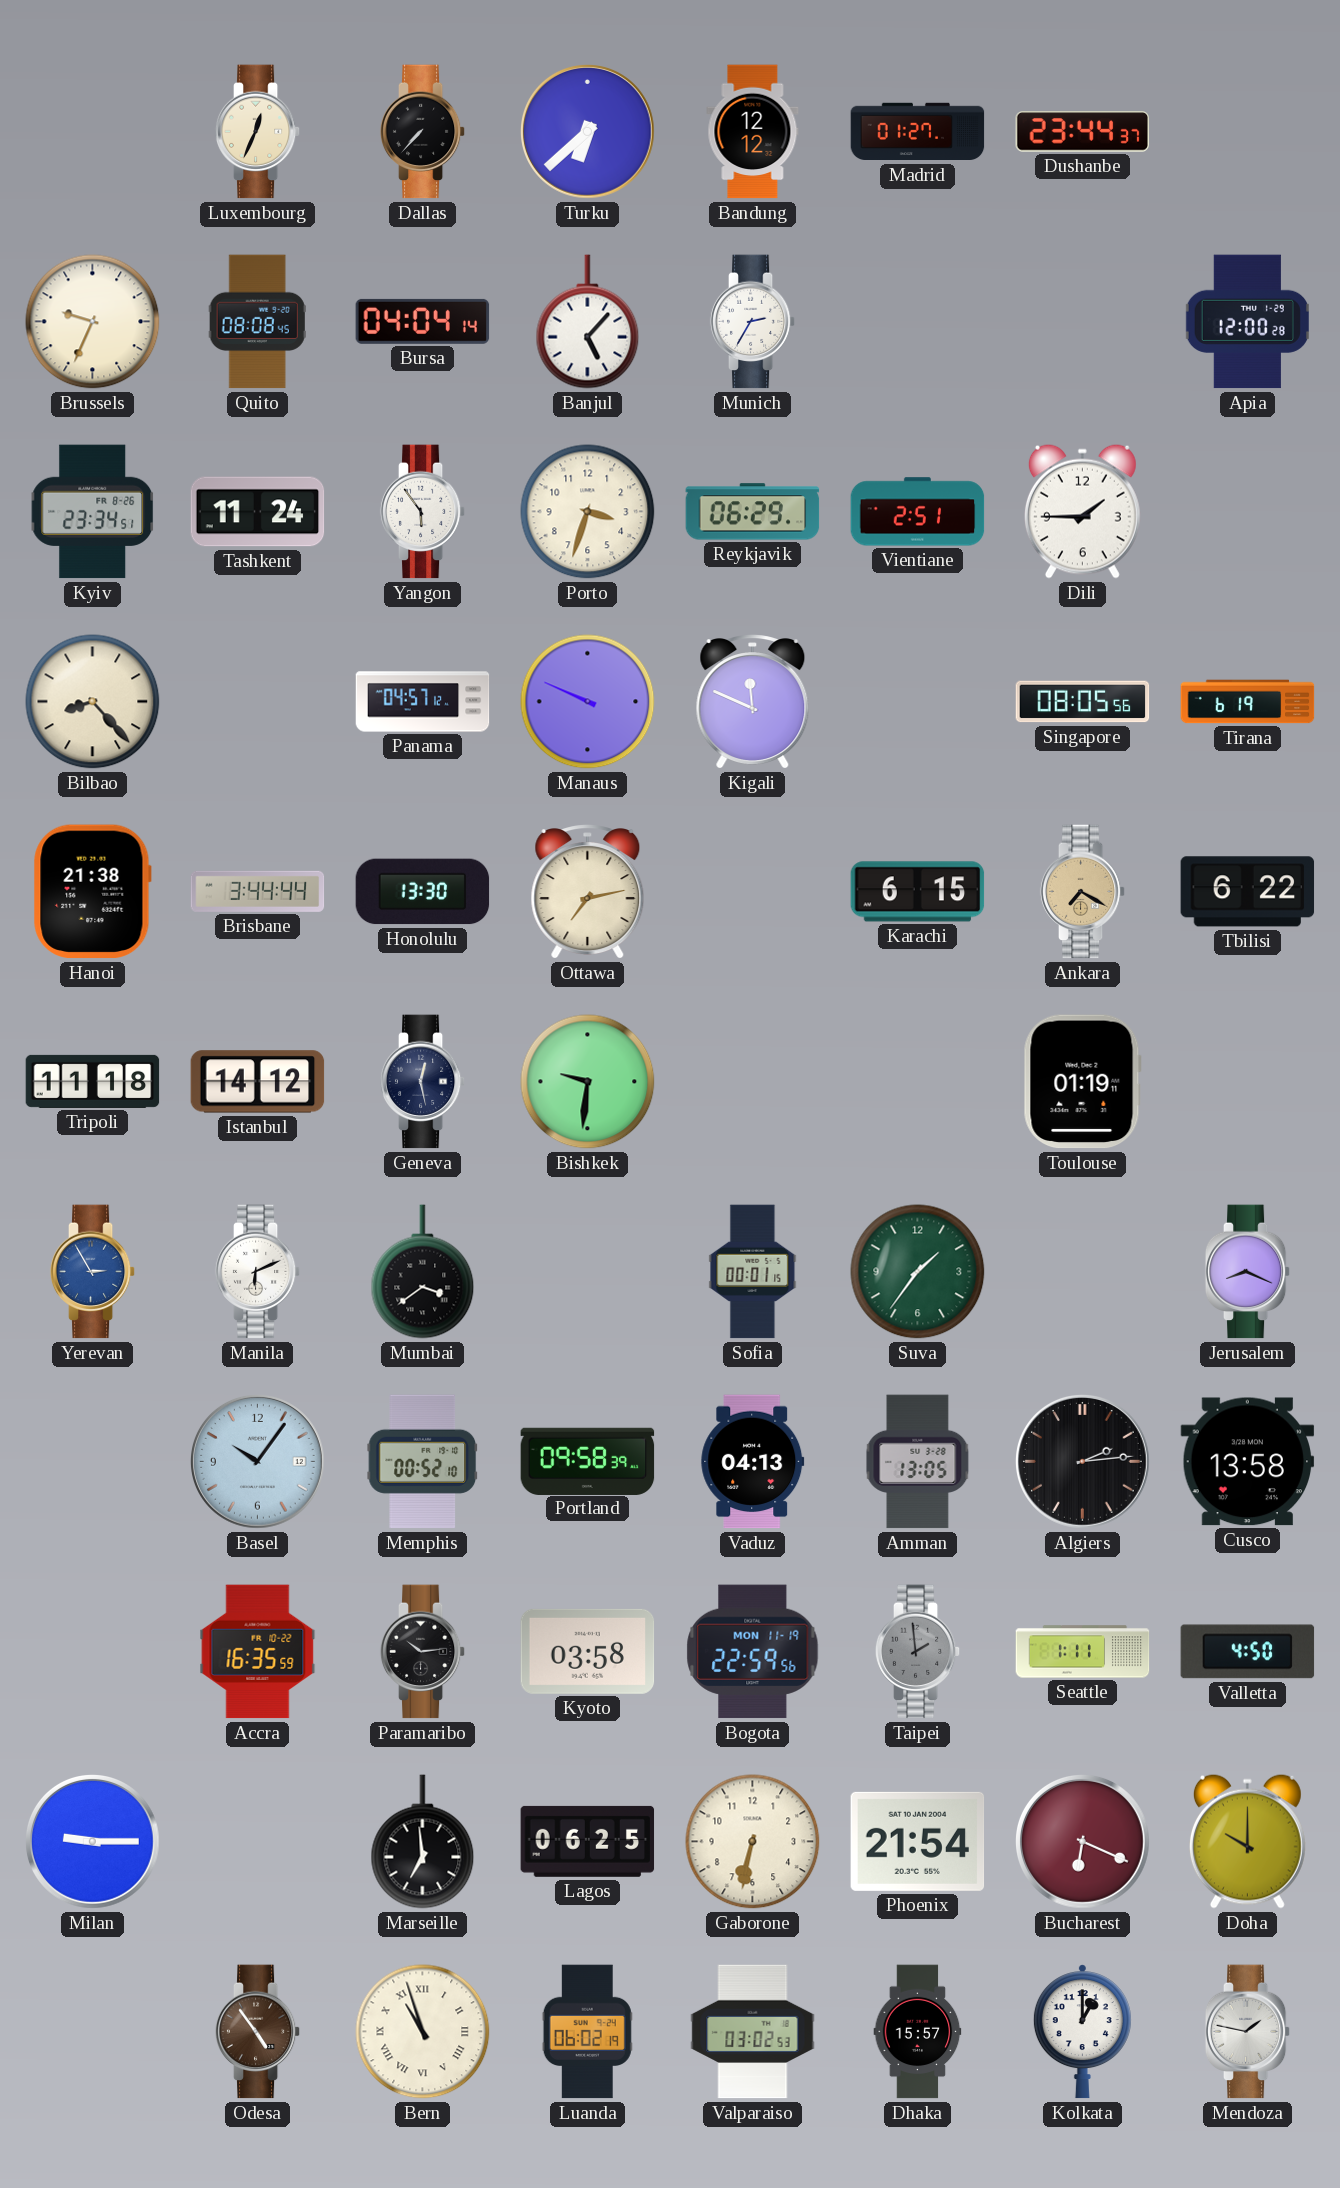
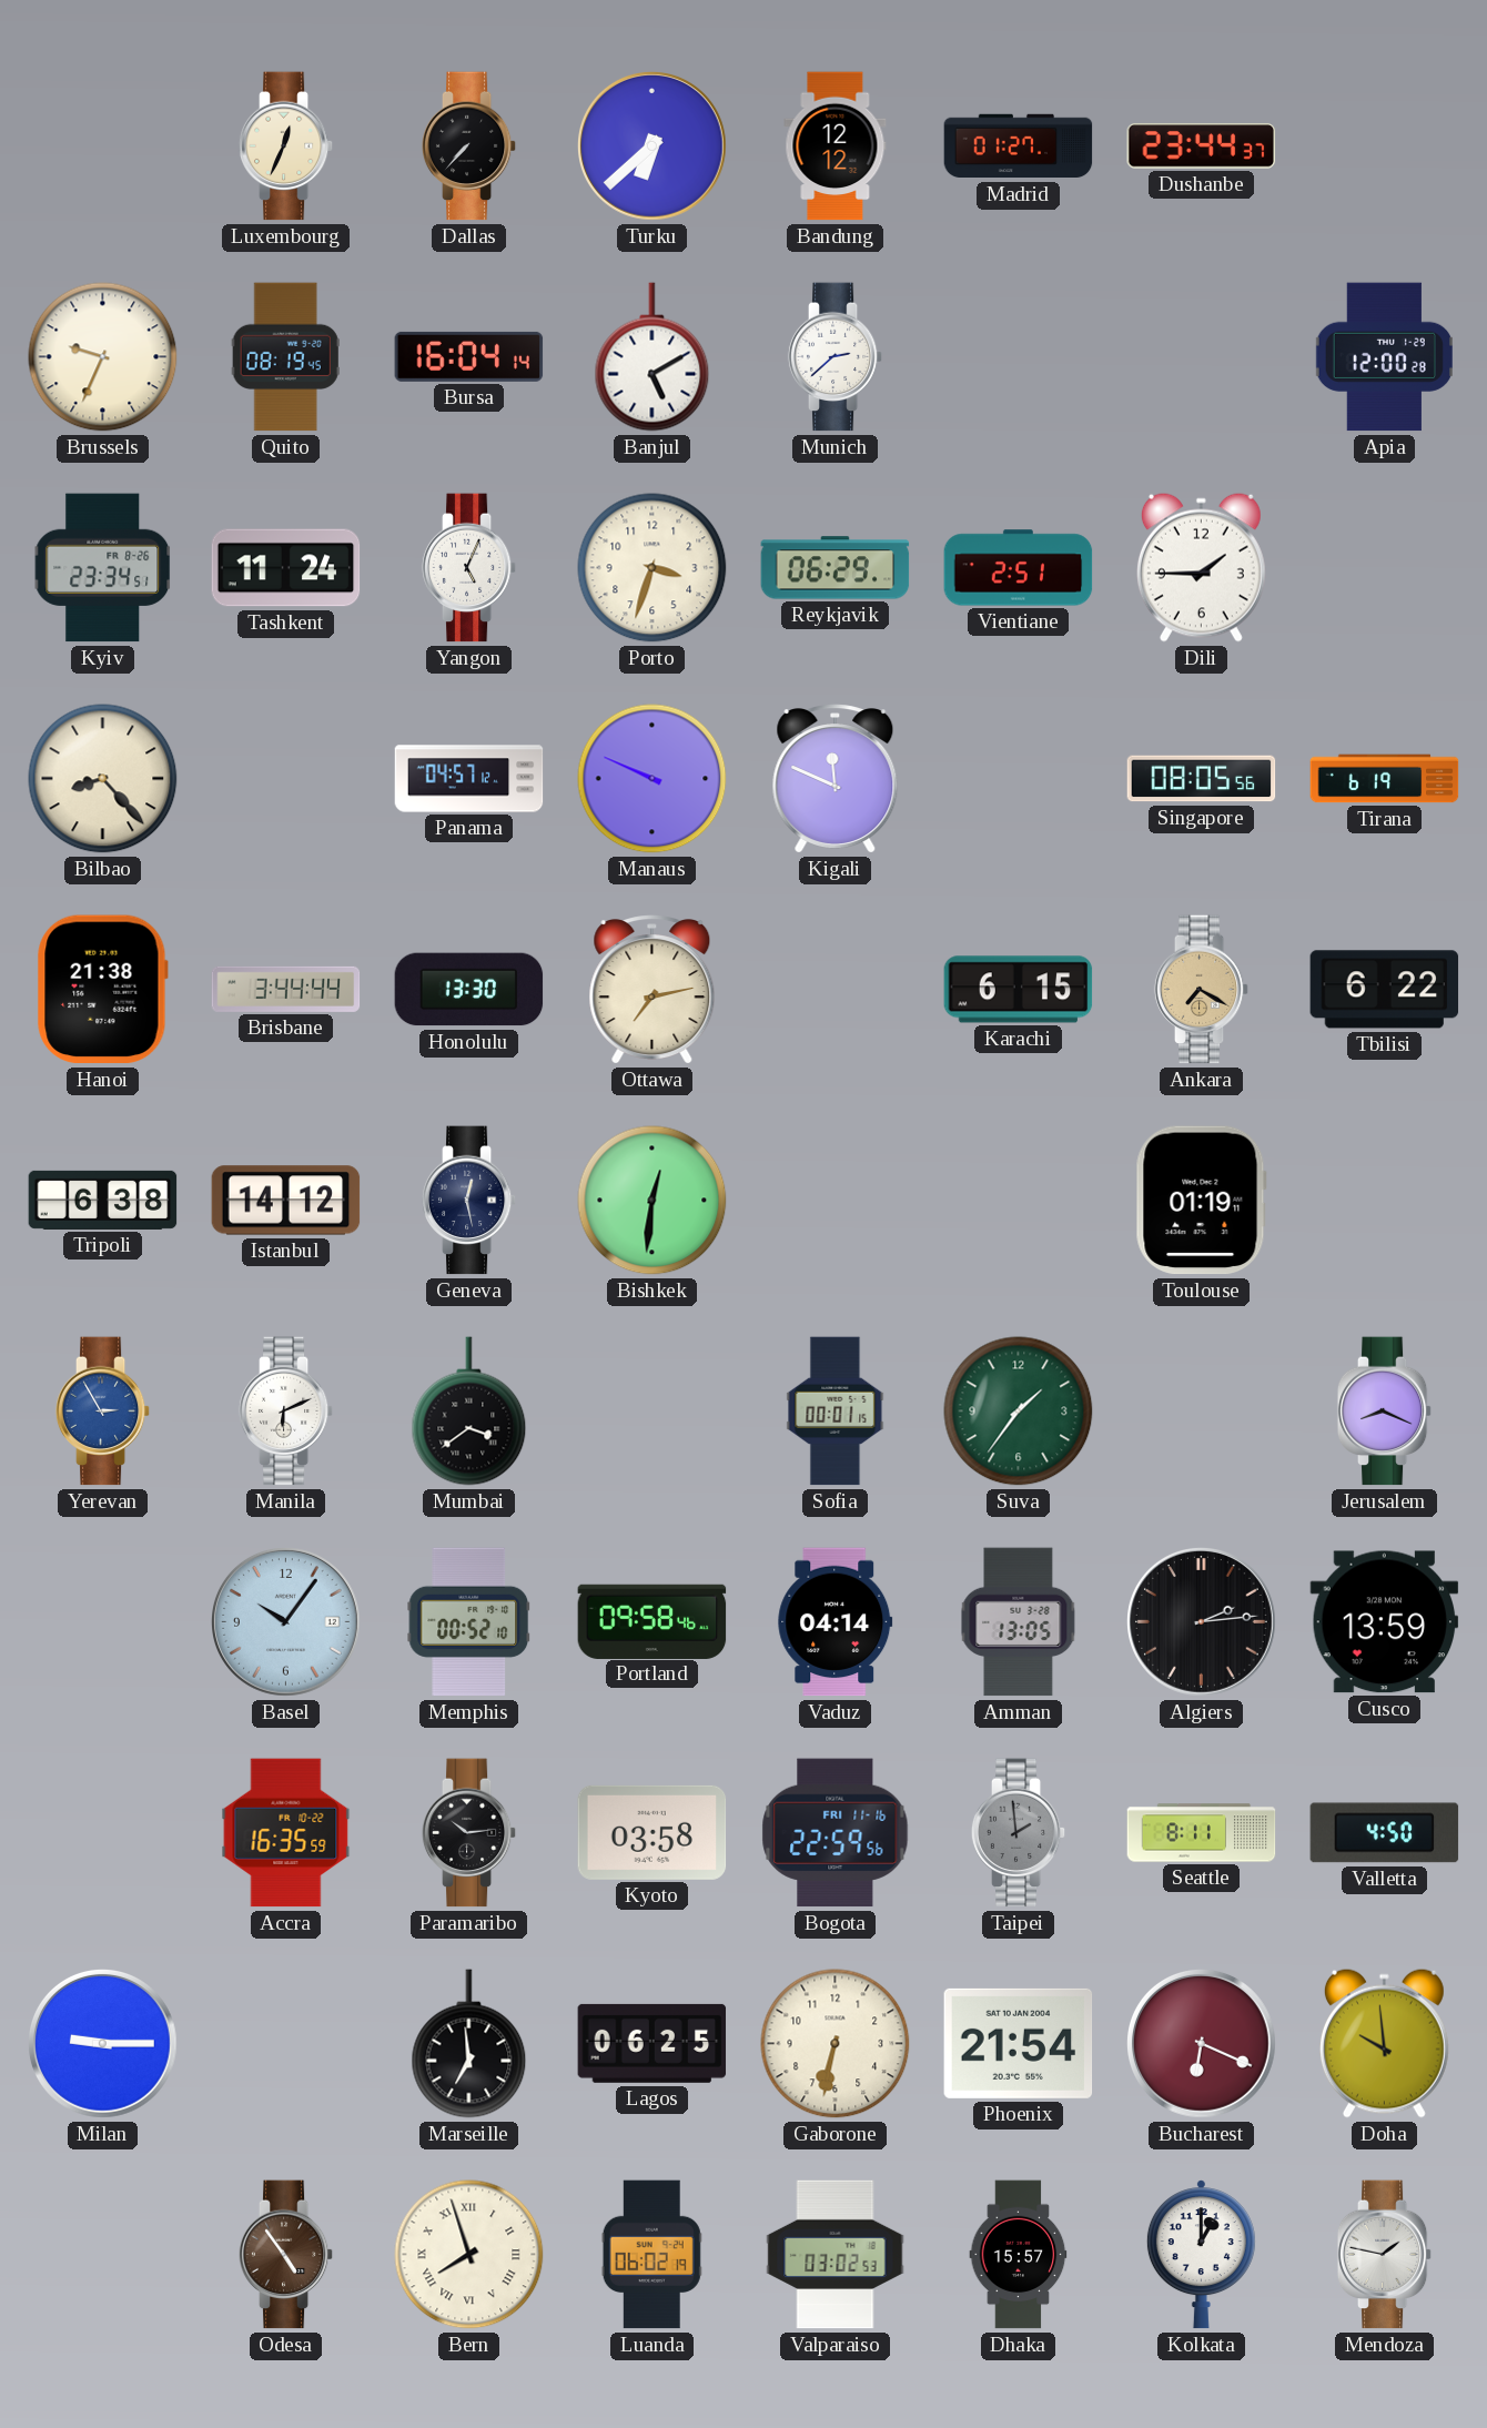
Quito: 08:08 -> 08:19 (285, 357)
Bursa: 04:04 -> 16:04 (469, 356)
Banjul: 5:07 -> 5:10 (653, 357)
Munich: 2:35 -> 2:38 (836, 357)
Yangon: 5:54 -> 5:04 (469, 568)
Tripoli: 11:18 -> 6:38 (103, 1200)
Bishkek: 9:31 -> 12:31 (653, 1201)
Portland: 09:58:39 -> 09:58:46 (653, 1621)
Vaduz: 04:13 -> 04:14 (836, 1622)
Cusco: 13:58 -> 13:59 (1385, 1622)
Bogota date: MON 11-19 -> FRI 11-16 (836, 1833)
Seattle: 1:11 -> 8:11 (1202, 1833)
Doha: 10:00 -> 9:59 (1384, 2043)
Bern: 10:57 -> 7:57 (469, 2255)
